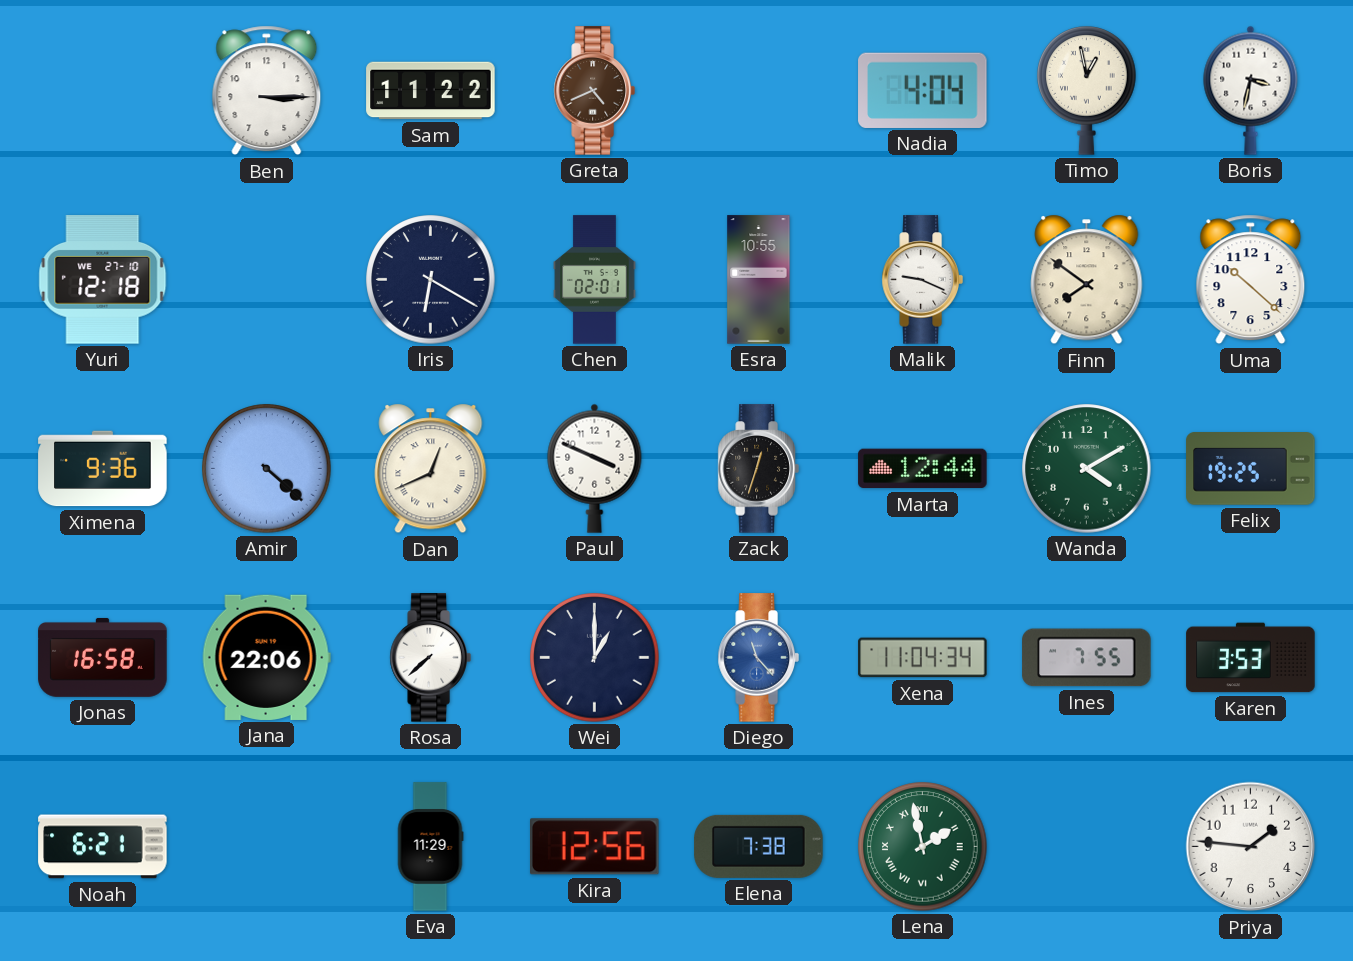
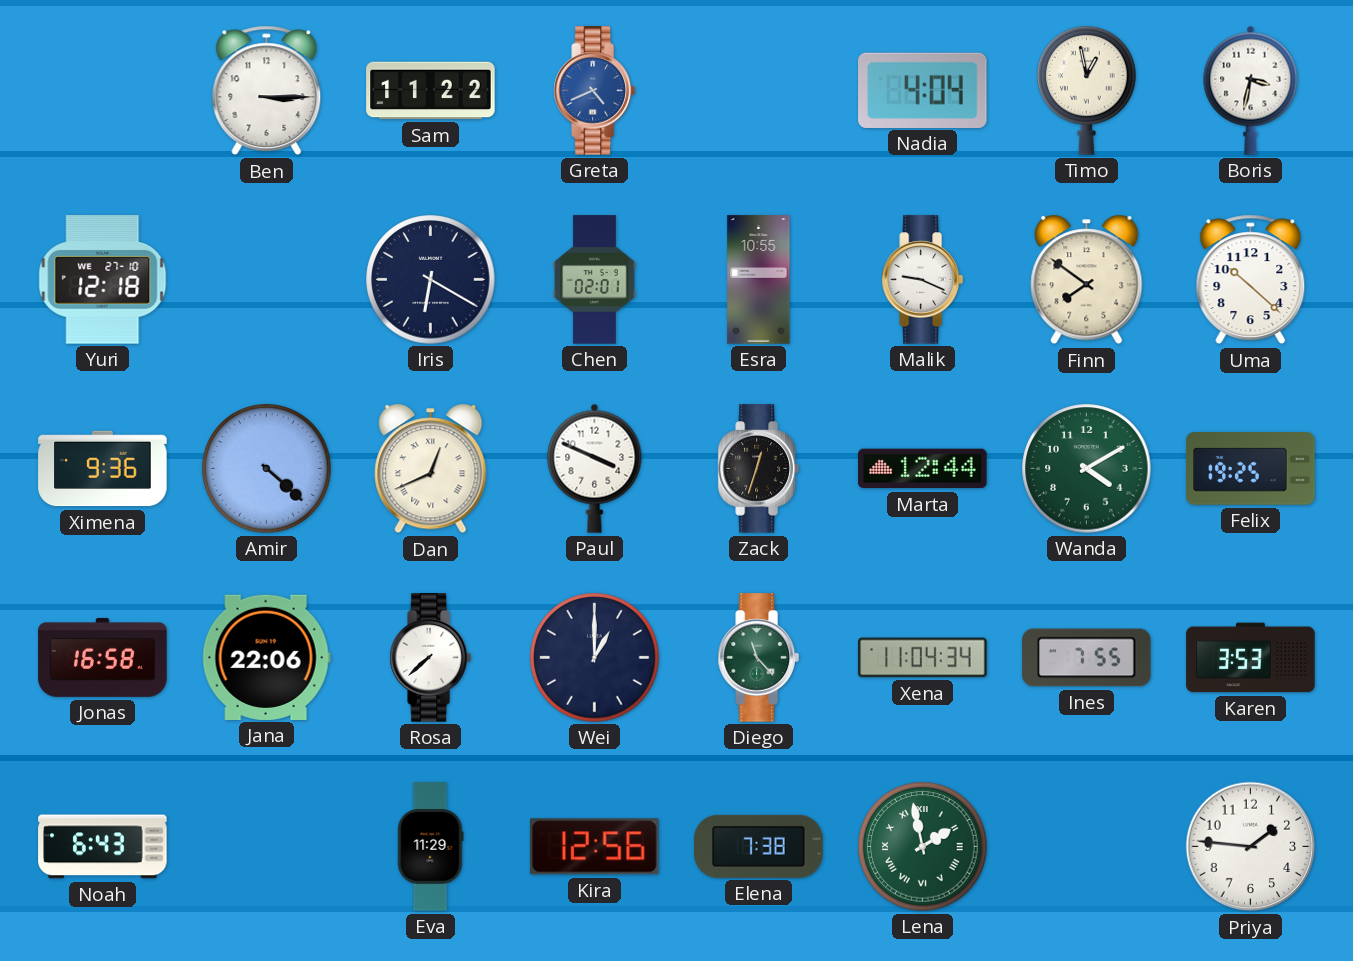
Greta dial: brown -> blue (594, 91)
Diego dial: blue -> green (758, 658)
Noah: 6:21 -> 6:43 (103, 847)
